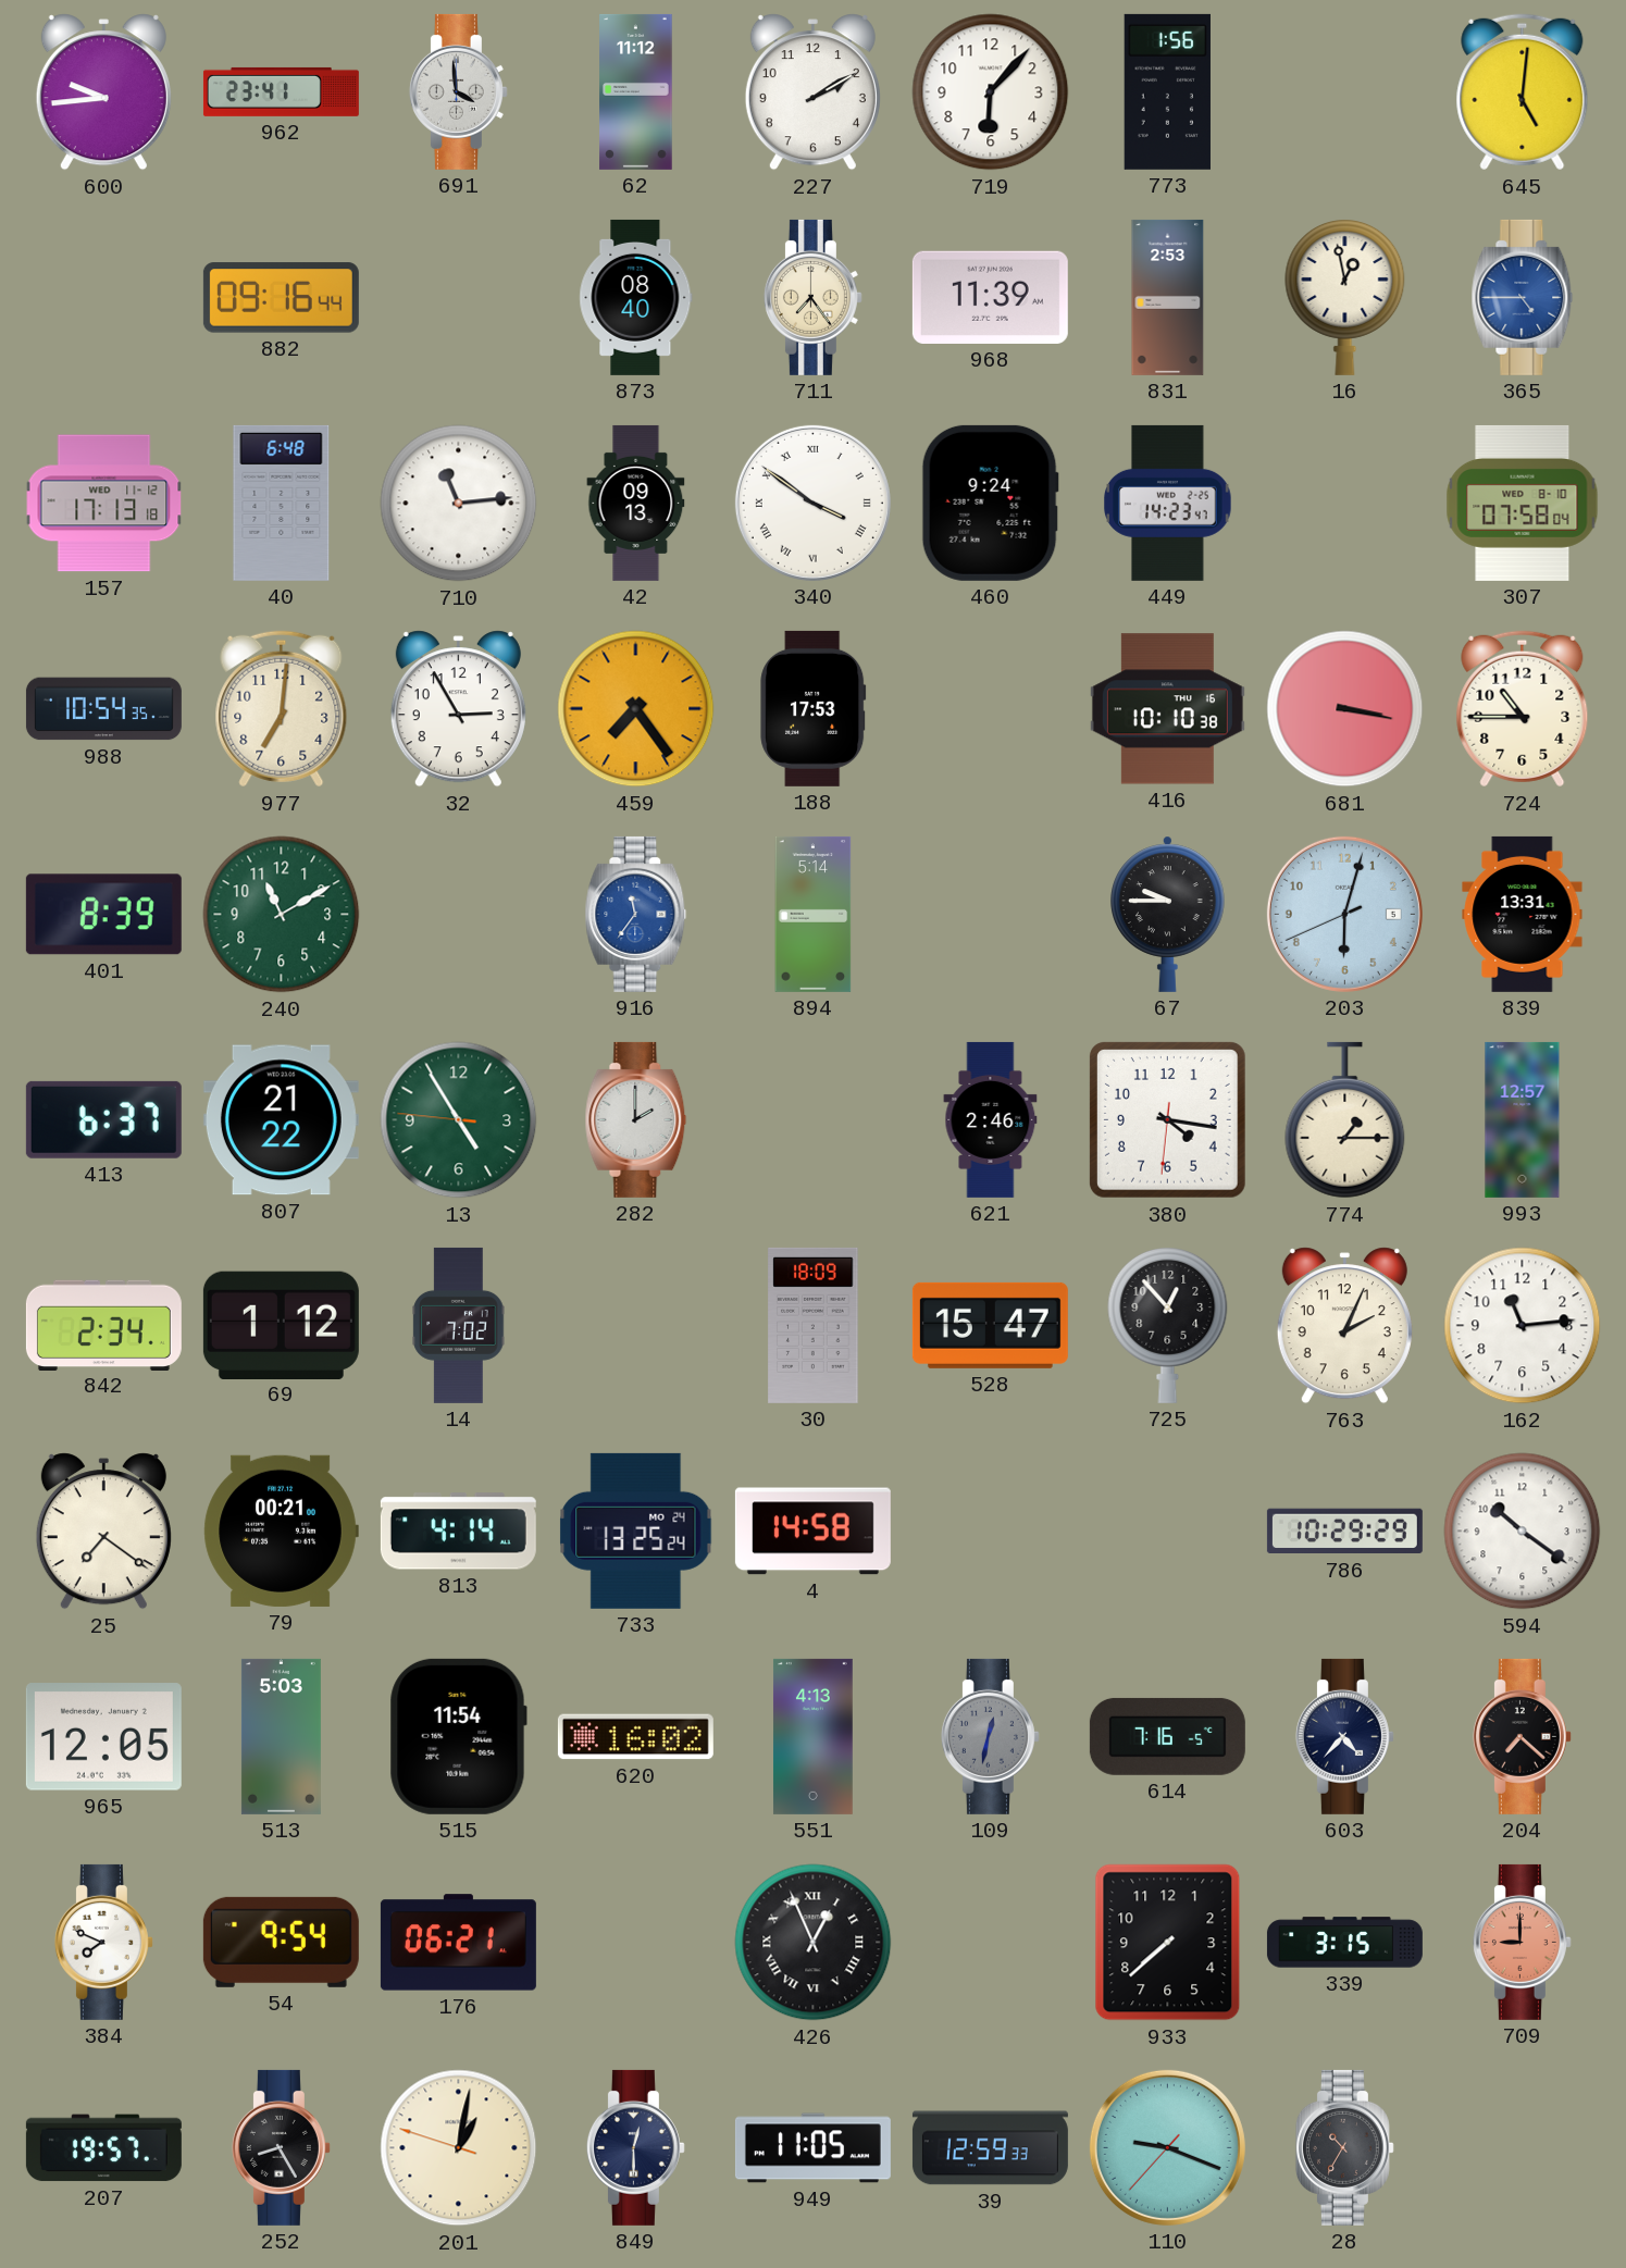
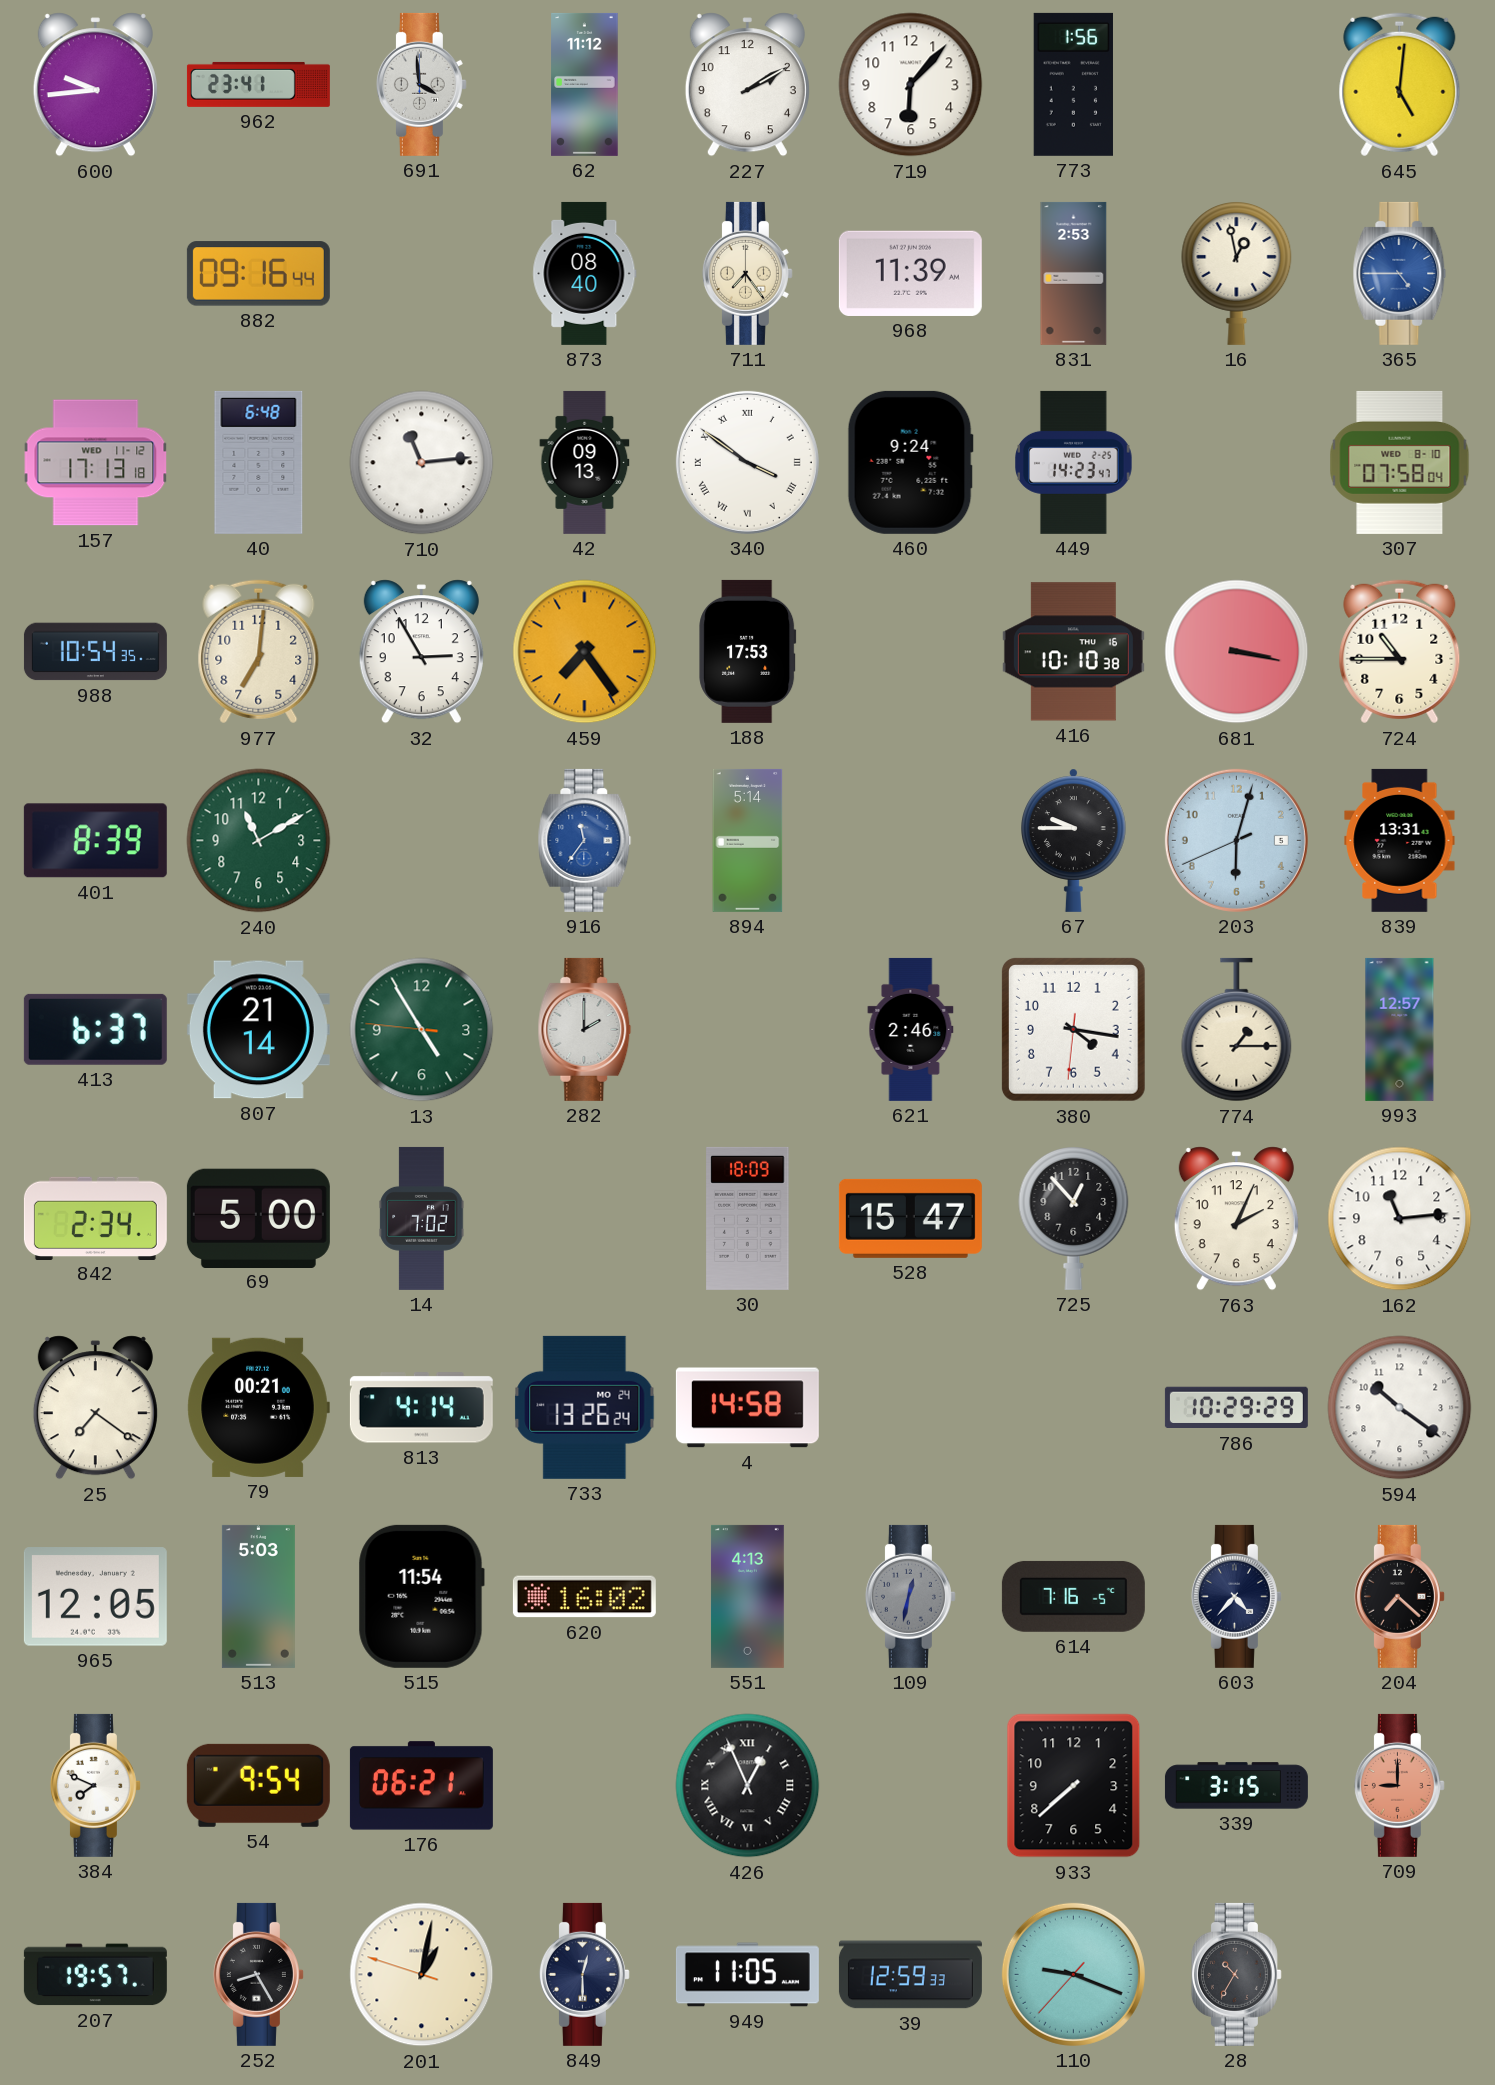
807: 21:22 -> 21:14 (258, 1030)
69: 1:12 -> 5:00 (258, 1218)
733: 13:25 -> 13:26 (585, 1407)
